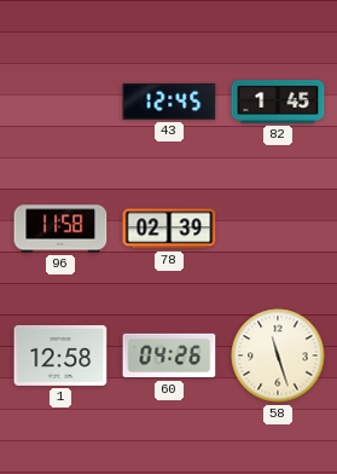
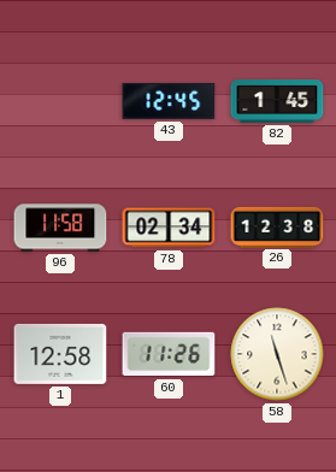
78: 02:39 -> 02:34 (169, 228)
26: none -> 12:38 (277, 226)
60: 04:26 -> 11:26 (169, 354)
